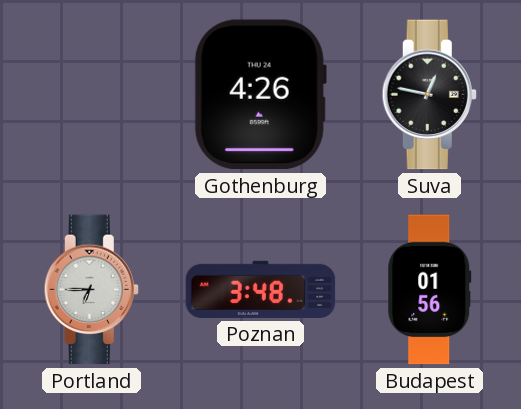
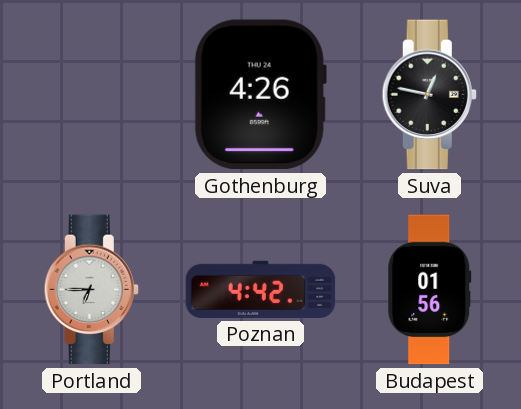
Poznan: 3:48 -> 4:42 (261, 289)
